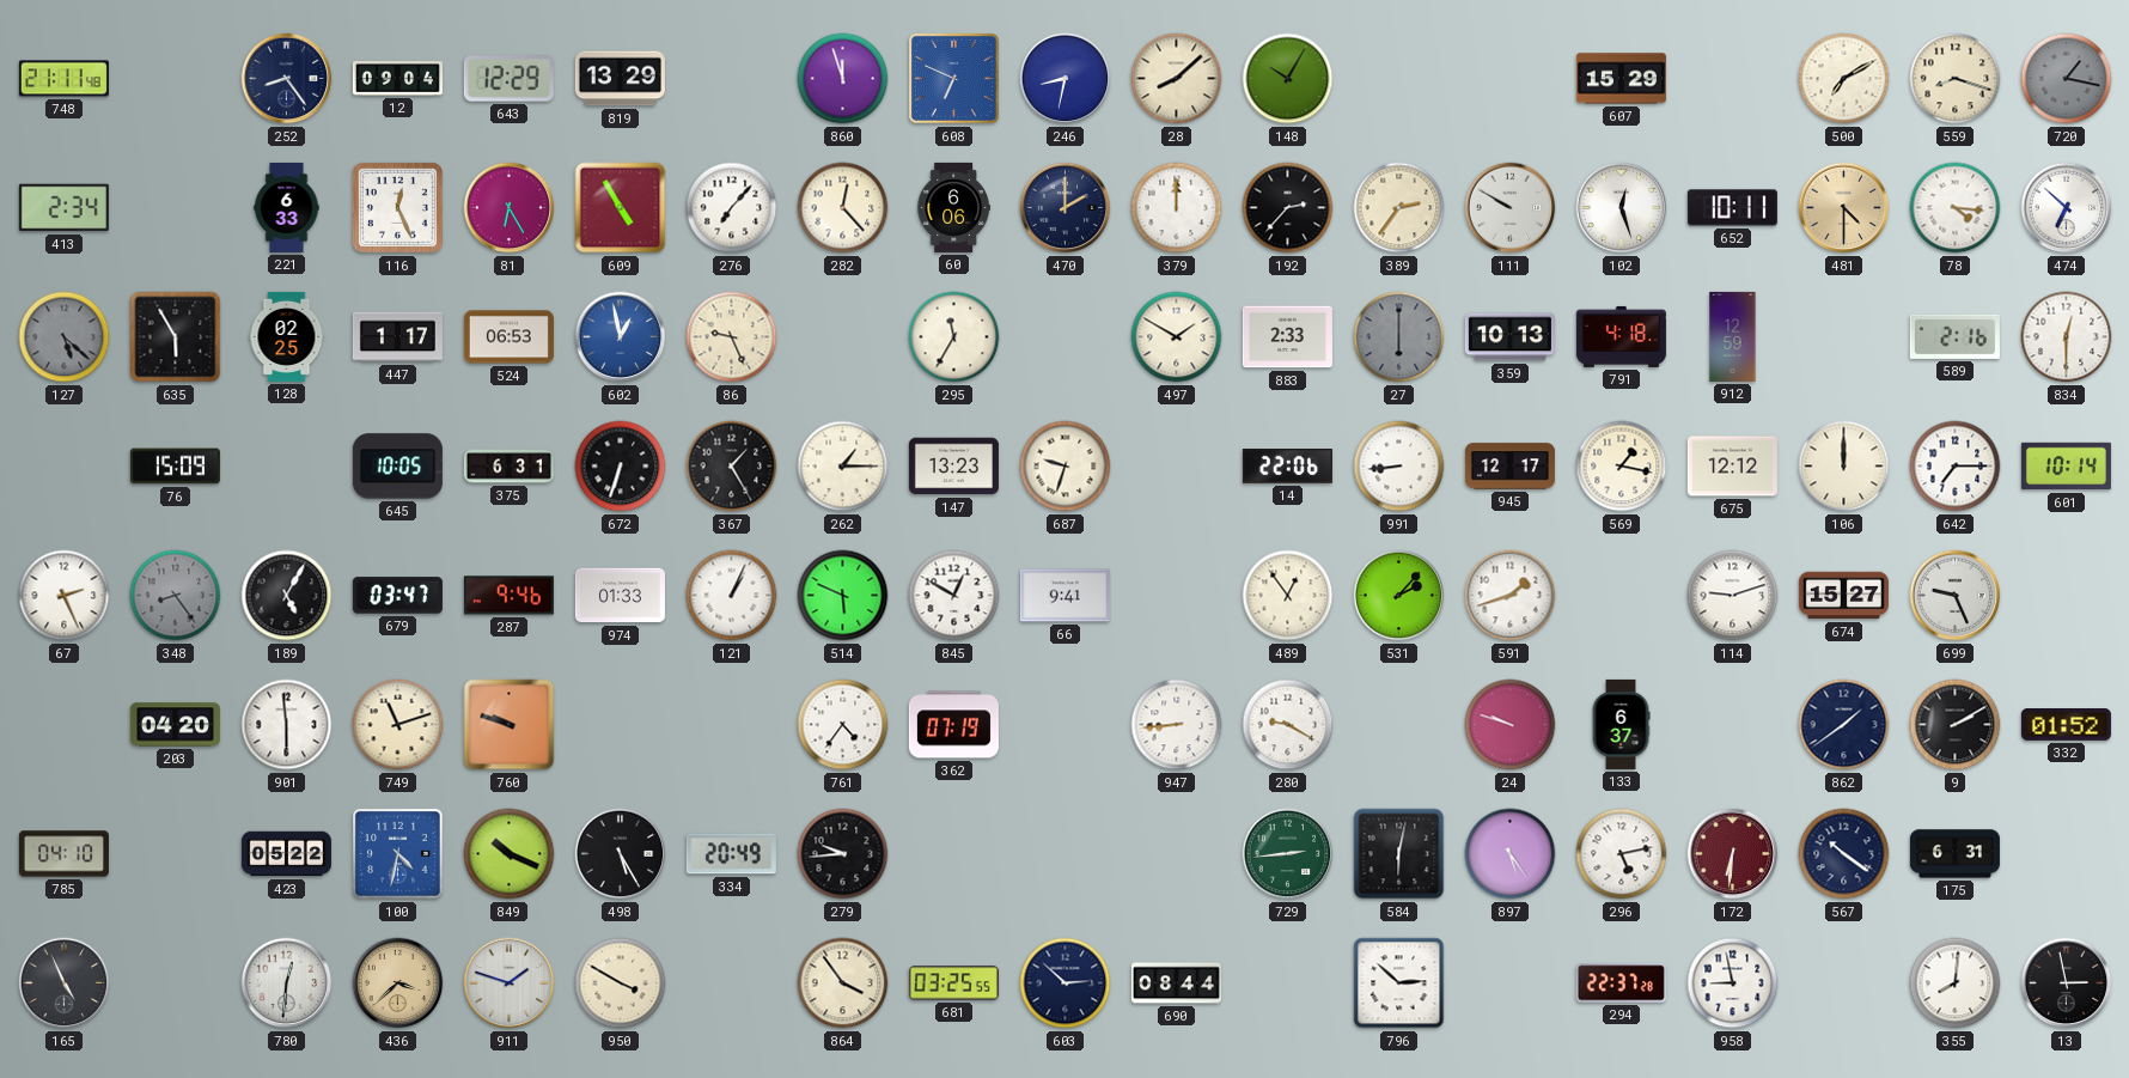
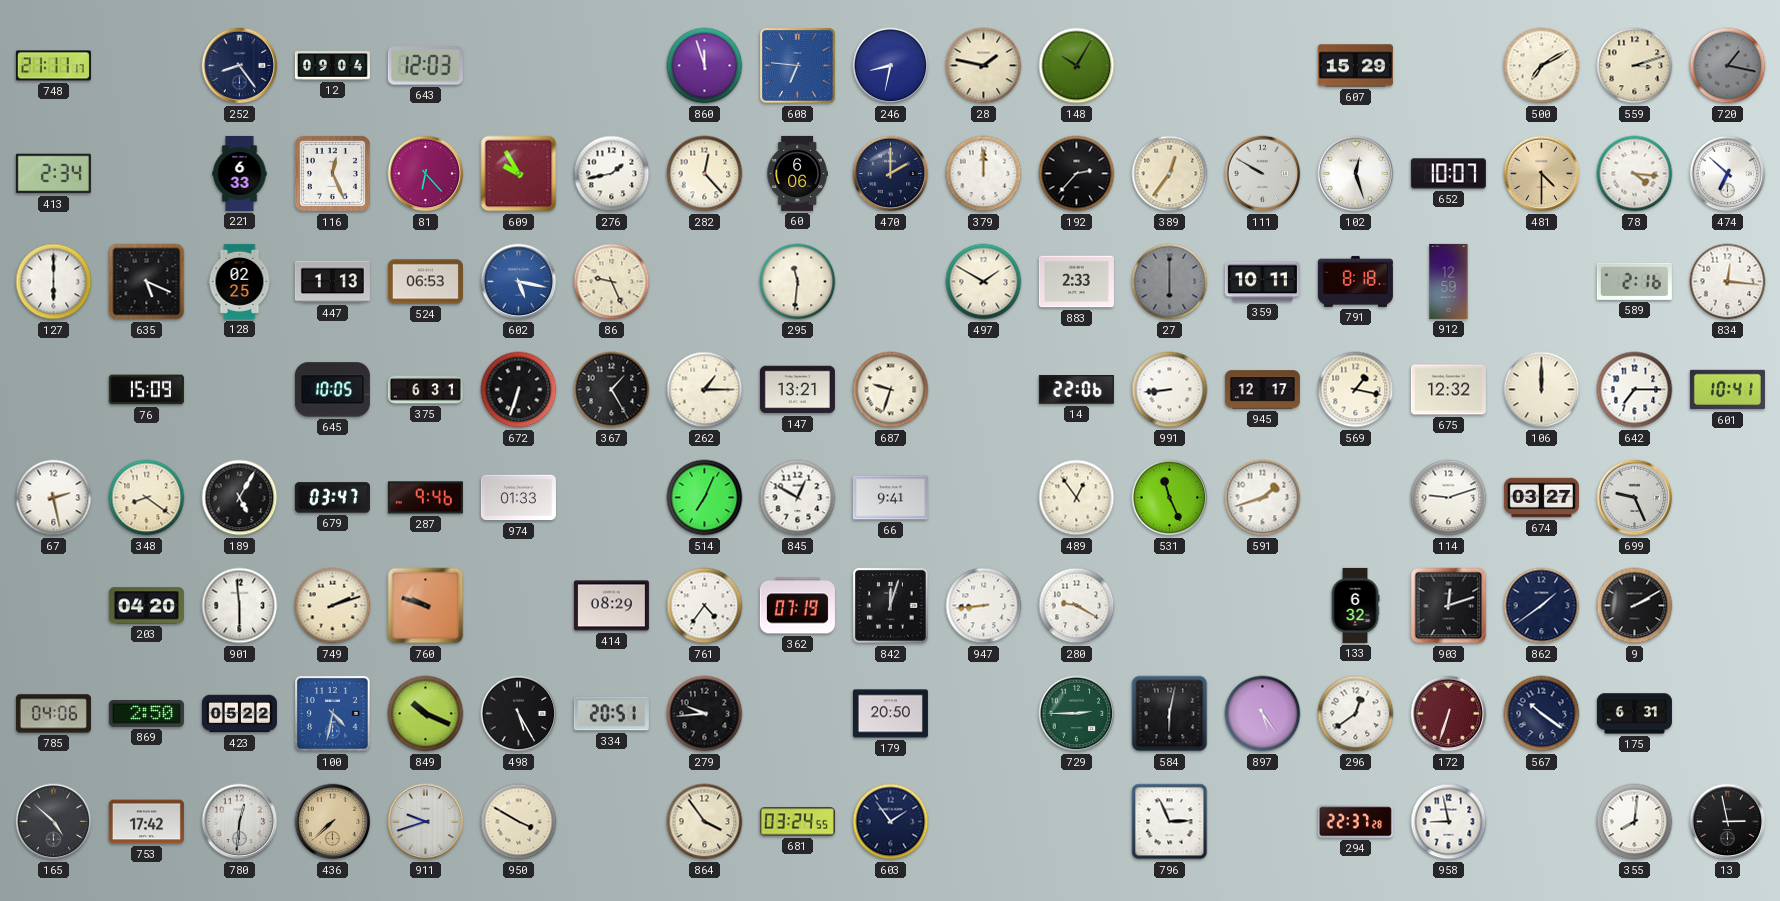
748: 21:11:48 -> 21:11:17 (53, 66)
643: 12:29 -> 12:03 (425, 66)
819: 13:29 -> none (620, 79)
608: 6:49 -> 6:46 (798, 66)
28: 8:08 -> 1:47 (984, 66)
559: 8:18 -> 3:12 (1635, 66)
81: 6:25 -> 6:23 (426, 174)
609: 4:55 -> 9:55 (519, 174)
276: 7:07 -> 1:43 (612, 174)
389: 2:36 -> 12:36 (1170, 174)
652: 10:11 -> 10:07 (1448, 174)
127: 5:22 -> 6:00 (54, 282)
127 dial: grey -> white (54, 282)
635: 5:55 -> 5:19 (147, 282)
447: 1:17 -> 1:13 (332, 282)
602: 12:58 -> 5:17 (519, 282)
295: 11:35 -> 11:31 (798, 282)
359: 10:13 -> 10:11 (1262, 282)
791: 4:18 -> 8:18 (1355, 281)
834: 12:30 -> 12:16 (1728, 282)
147: 13:23 -> 13:21 (797, 390)
675: 12:12 -> 12:32 (1448, 390)
601: 10:14 -> 10:41 (1727, 390)
67: 2:26 -> 2:28 (54, 498)
348: 8:24 -> 8:21 (147, 498)
348 dial: grey -> cream (147, 498)
121: 1:04 -> none (732, 596)
514: 5:49 -> 7:04 (705, 498)
531: 2:07 -> 11:26 (1170, 498)
674: 15:27 -> 03:27 (1541, 498)
749: 11:12 -> 2:12 (333, 606)
414: none -> 08:29 (611, 606)
842: none -> 12:03 (891, 606)
24: 9:48 -> none (1511, 725)
133: 6:37 -> 6:32 (1355, 605)
903: none -> 12:12 (1449, 606)
332: 01:52 -> none (2066, 725)
785: 04:10 -> 04:06 (53, 714)
869: none -> 2:50 (146, 713)
334: 20:49 -> 20:51 (611, 714)
179: none -> 20:50 (890, 714)
729: 2:44 -> 2:45 (1077, 714)
296: 5:13 -> 12:39 (1356, 714)
172: 6:31 -> 6:33 (1449, 714)
165: 4:56 -> 4:52 (54, 822)
753: none -> 17:42 (146, 822)
436: 3:38 -> 7:38 (333, 822)
911: 1:48 -> 9:42 (426, 822)
681: 03:25 -> 03:24 (797, 822)
603: 2:52 -> 1:54 (891, 822)
690: 08:44 -> none (1176, 983)
796: 2:52 -> 2:56 (1170, 822)
